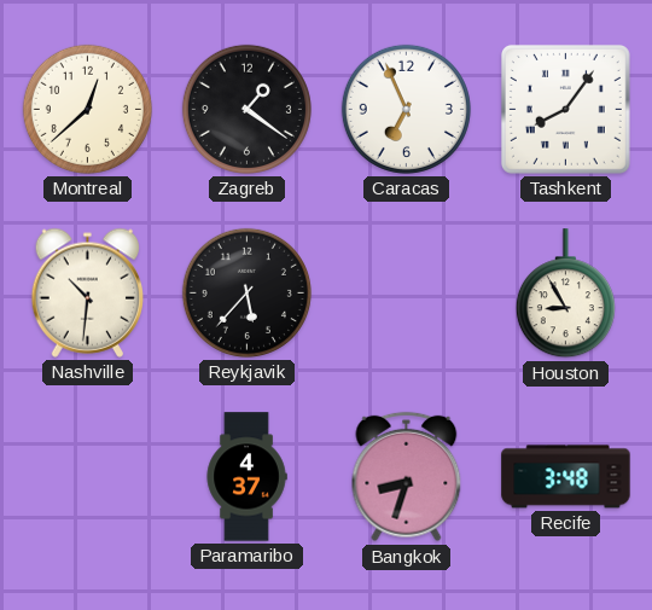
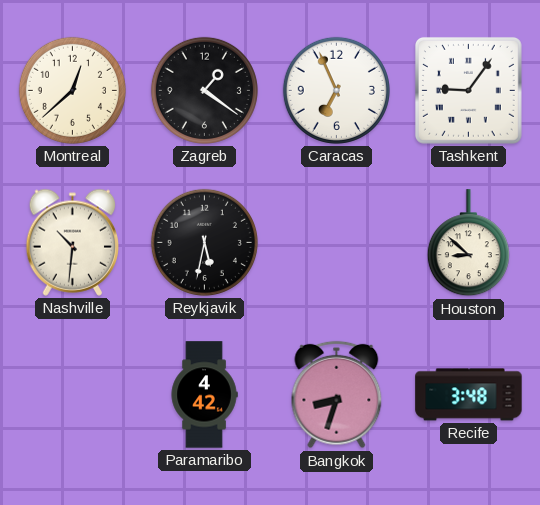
Tashkent: 8:06 -> 9:06 (468, 90)
Reykjavik: 5:37 -> 5:32 (204, 242)
Houston: 8:55 -> 8:52 (468, 243)
Paramaribo: 4:37 -> 4:42 (204, 395)
